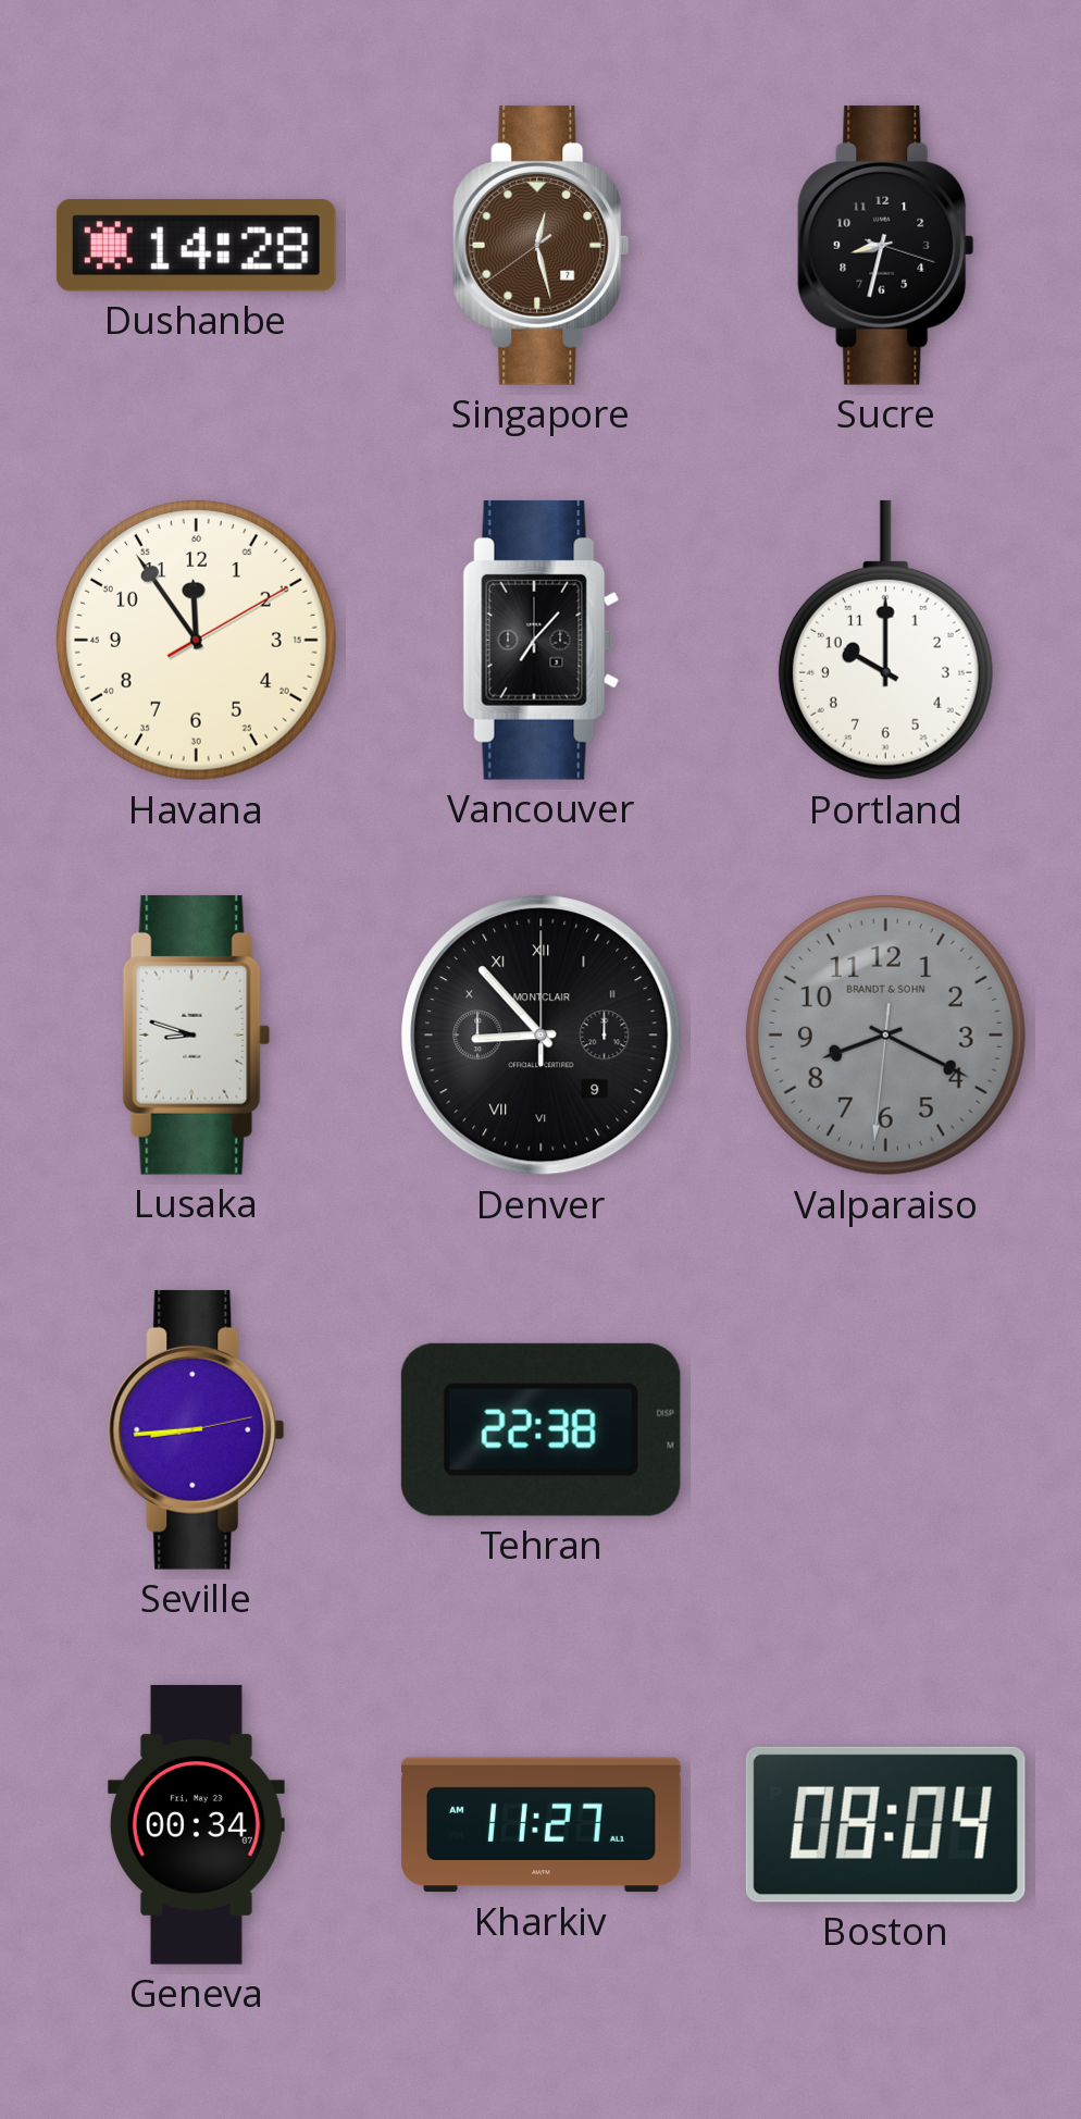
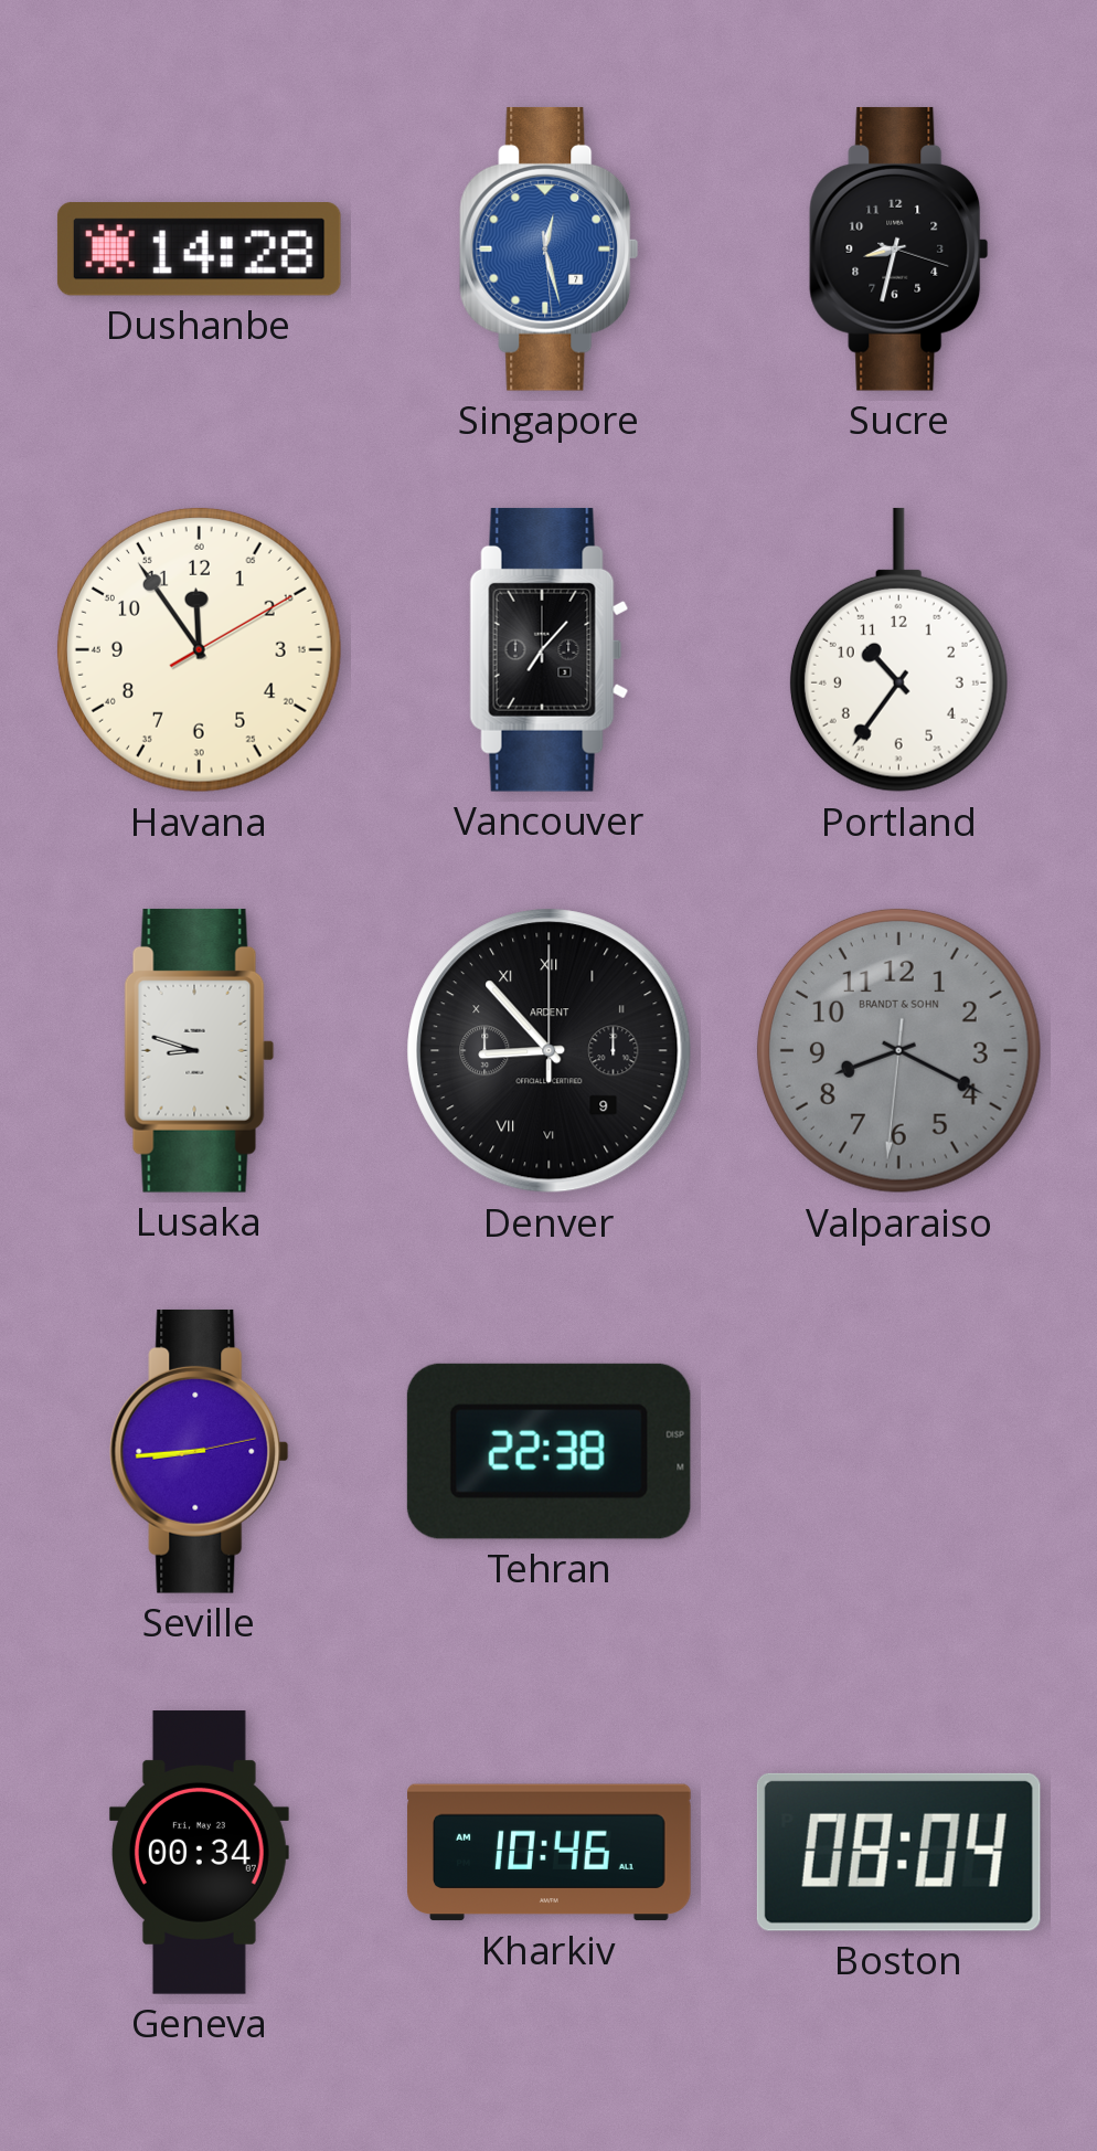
Singapore: 12:27:39 -> 12:27:29 (550, 248)
Singapore dial: brown -> blue (550, 248)
Portland: 10:00 -> 10:36 (898, 650)
Denver brand: MONTCLAIR -> ARDENT (550, 1051)
Kharkiv: 11:27 -> 10:46 (550, 1853)
